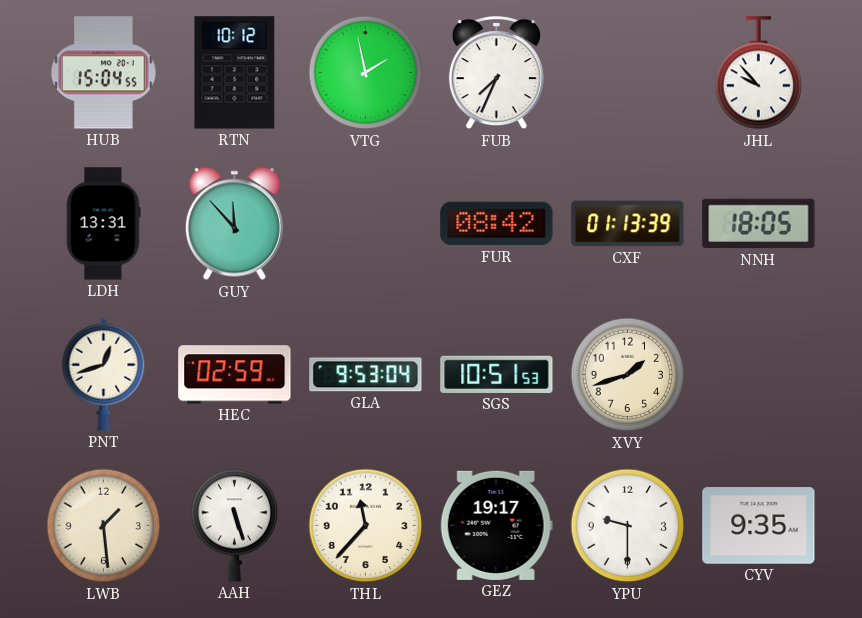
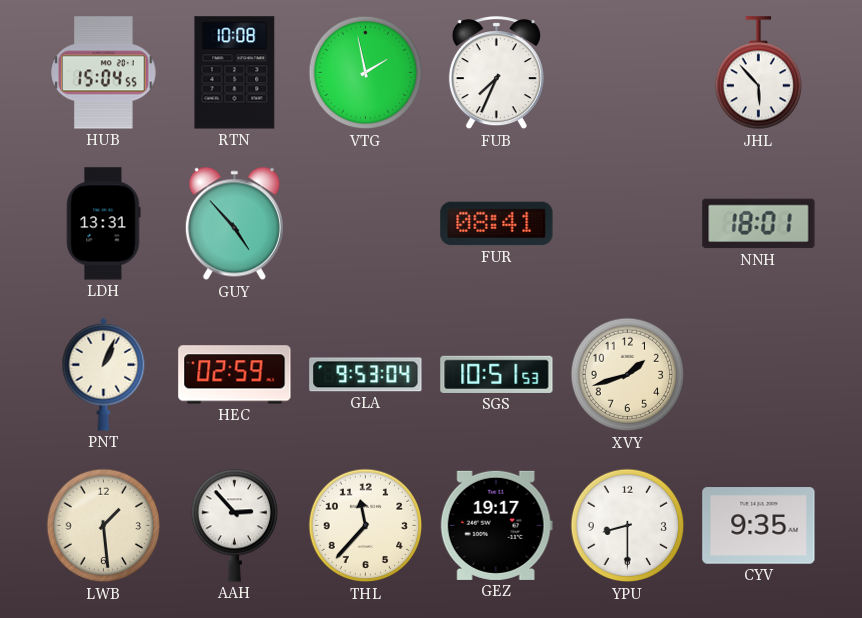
RTN: 10:12 -> 10:08 (235, 73)
JHL: 9:53 -> 5:53 (758, 73)
GUY: 11:53 -> 4:53 (234, 224)
FUR: 08:42 -> 08:41 (497, 224)
CXF: 01:13 -> none (628, 224)
NNH: 18:05 -> 18:01 (759, 224)
PNT: 12:42 -> 1:04 (104, 374)
AAH: 5:27 -> 2:53 (234, 525)
YPU: 9:30 -> 8:30 (628, 526)
